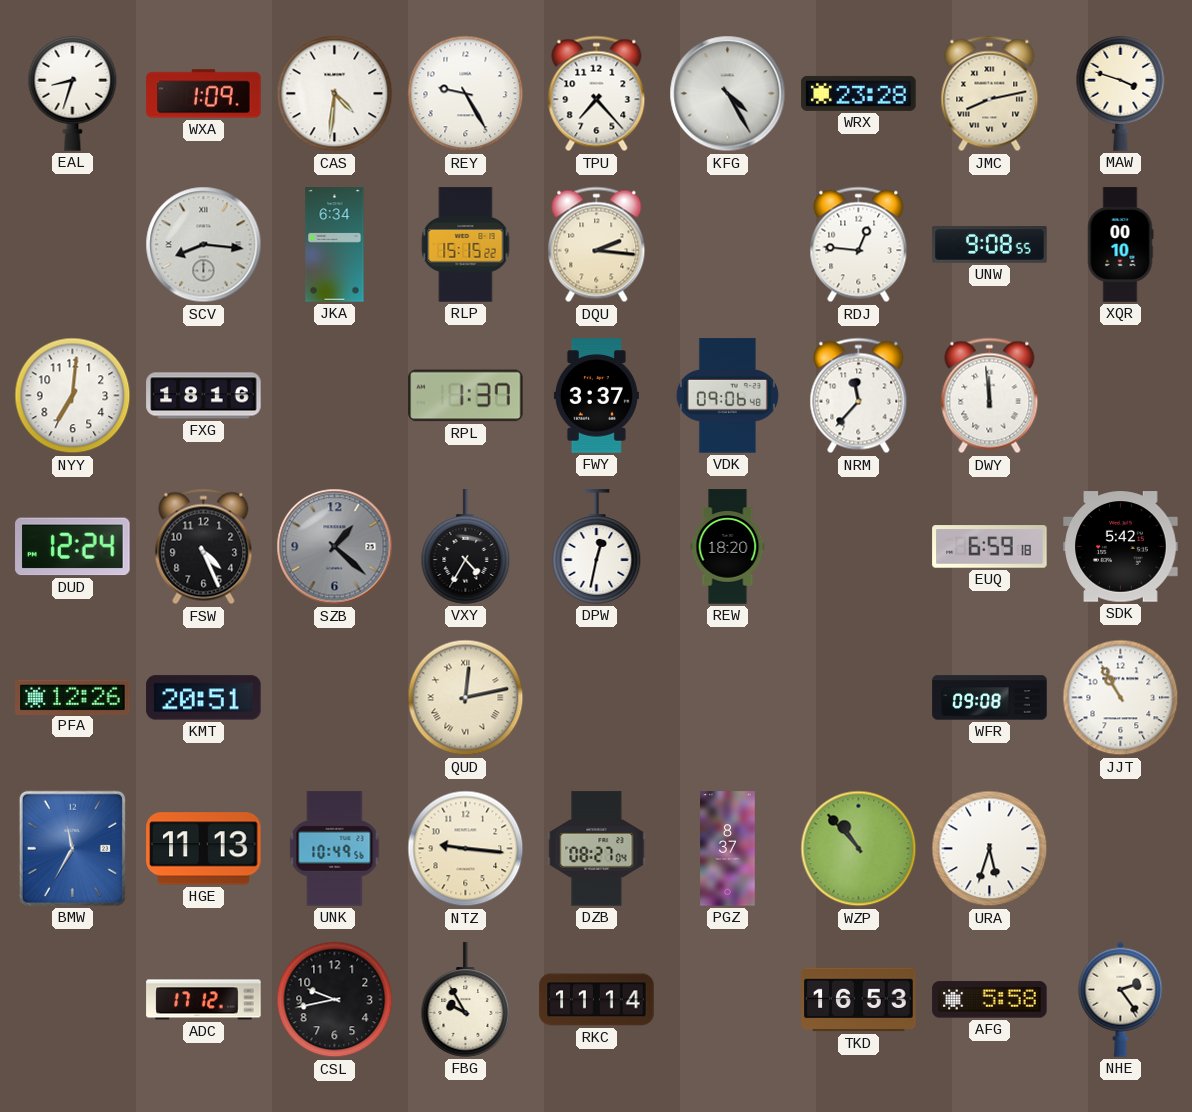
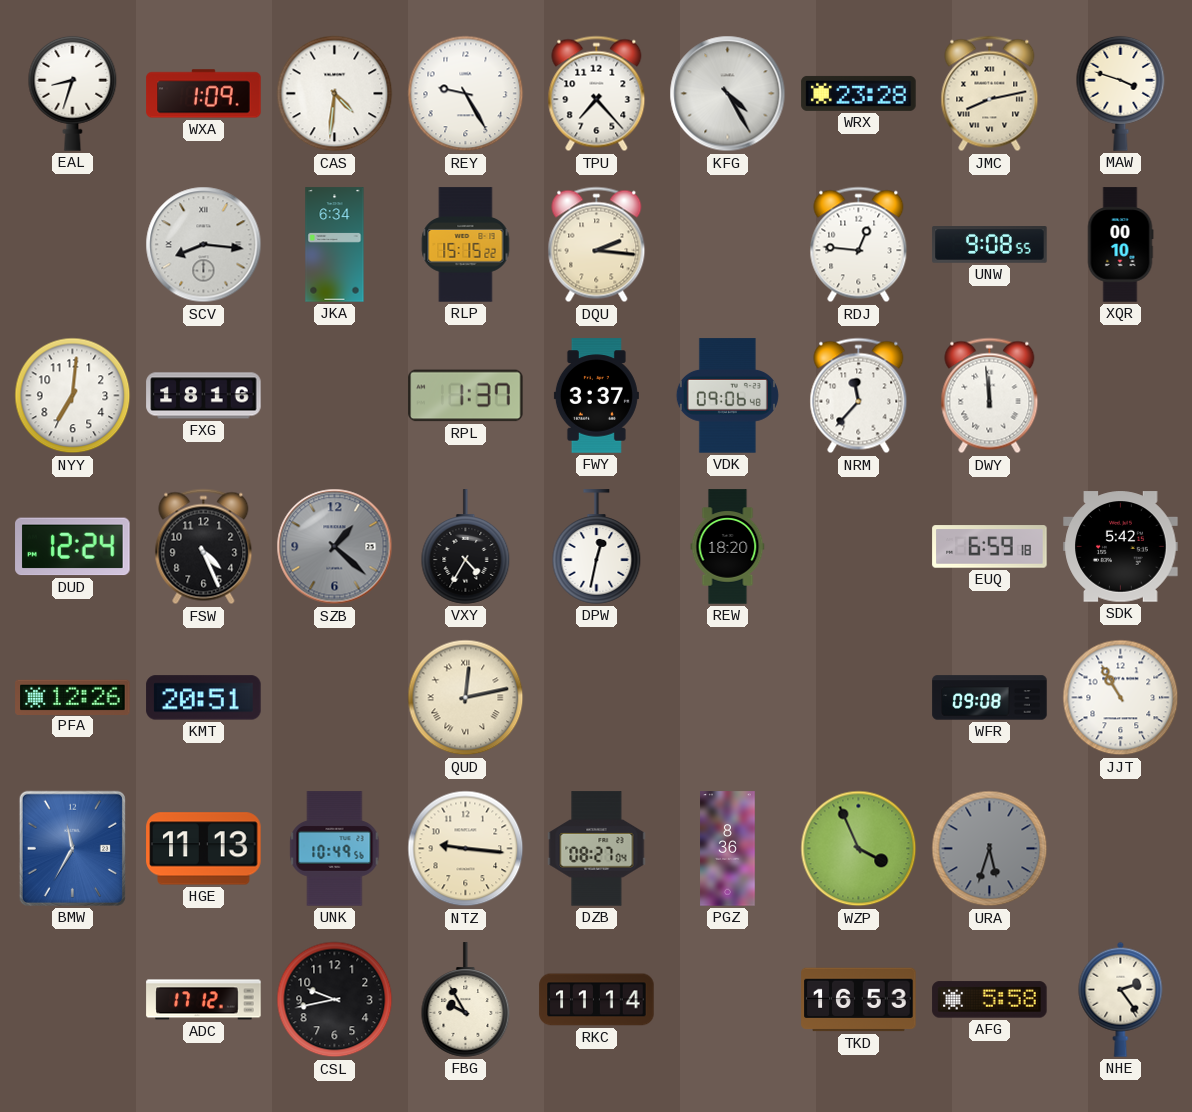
PGZ: 8:37 -> 8:36 (728, 849)
WZP: 10:53 -> 3:56 (859, 849)
URA dial: white -> grey (990, 849)
